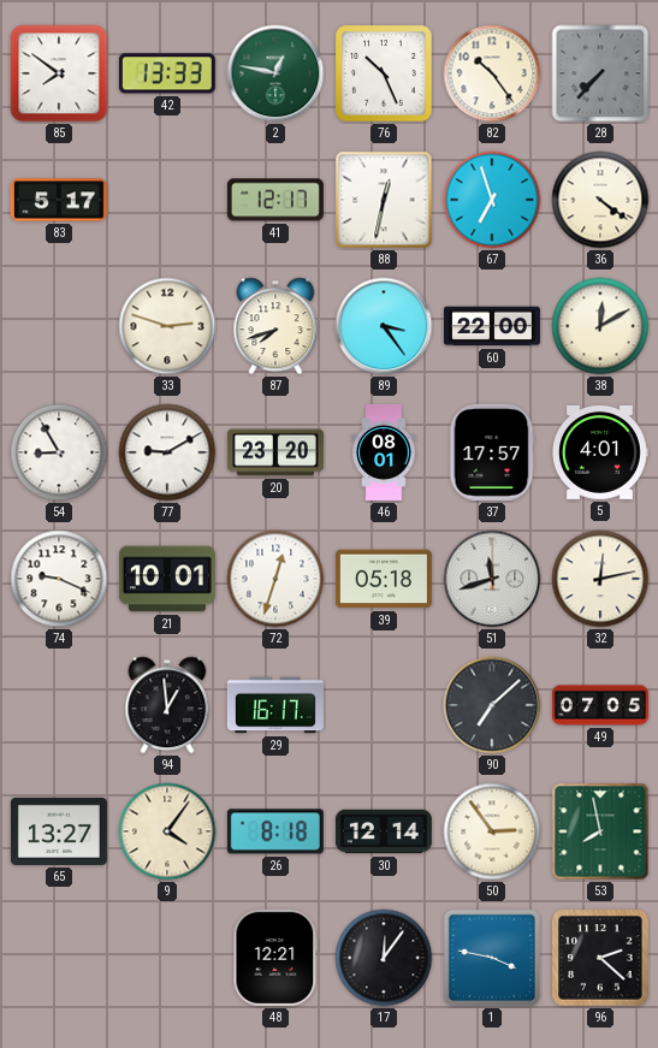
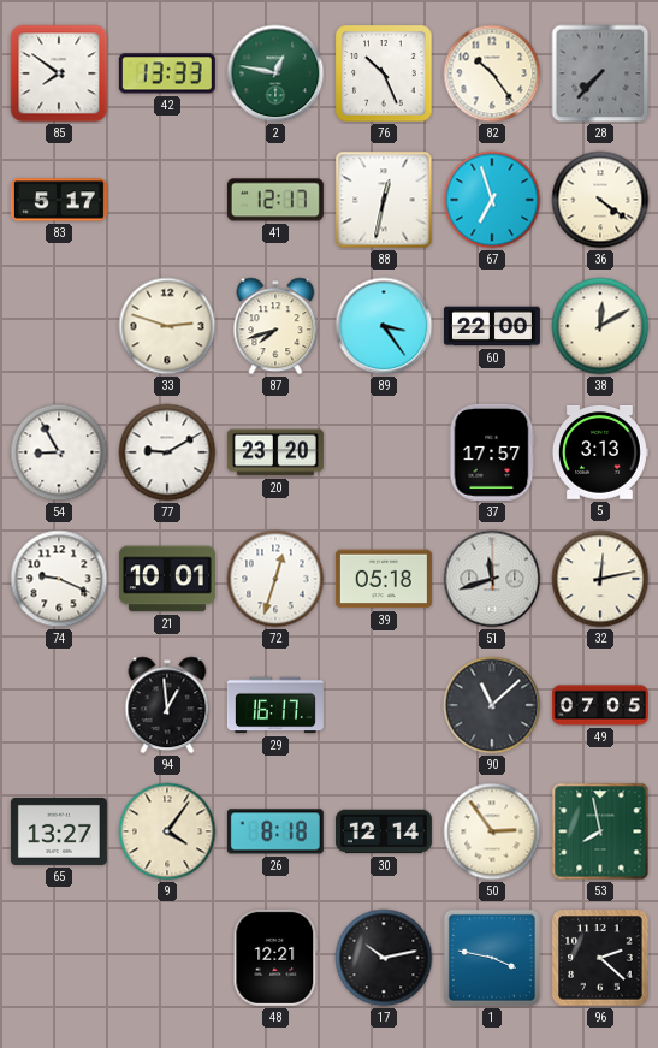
46: 08:01 -> none (384, 452)
5: 4:01 -> 3:13 (599, 452)
90: 7:08 -> 11:08 (492, 705)
17: 12:06 -> 10:13 (384, 958)
